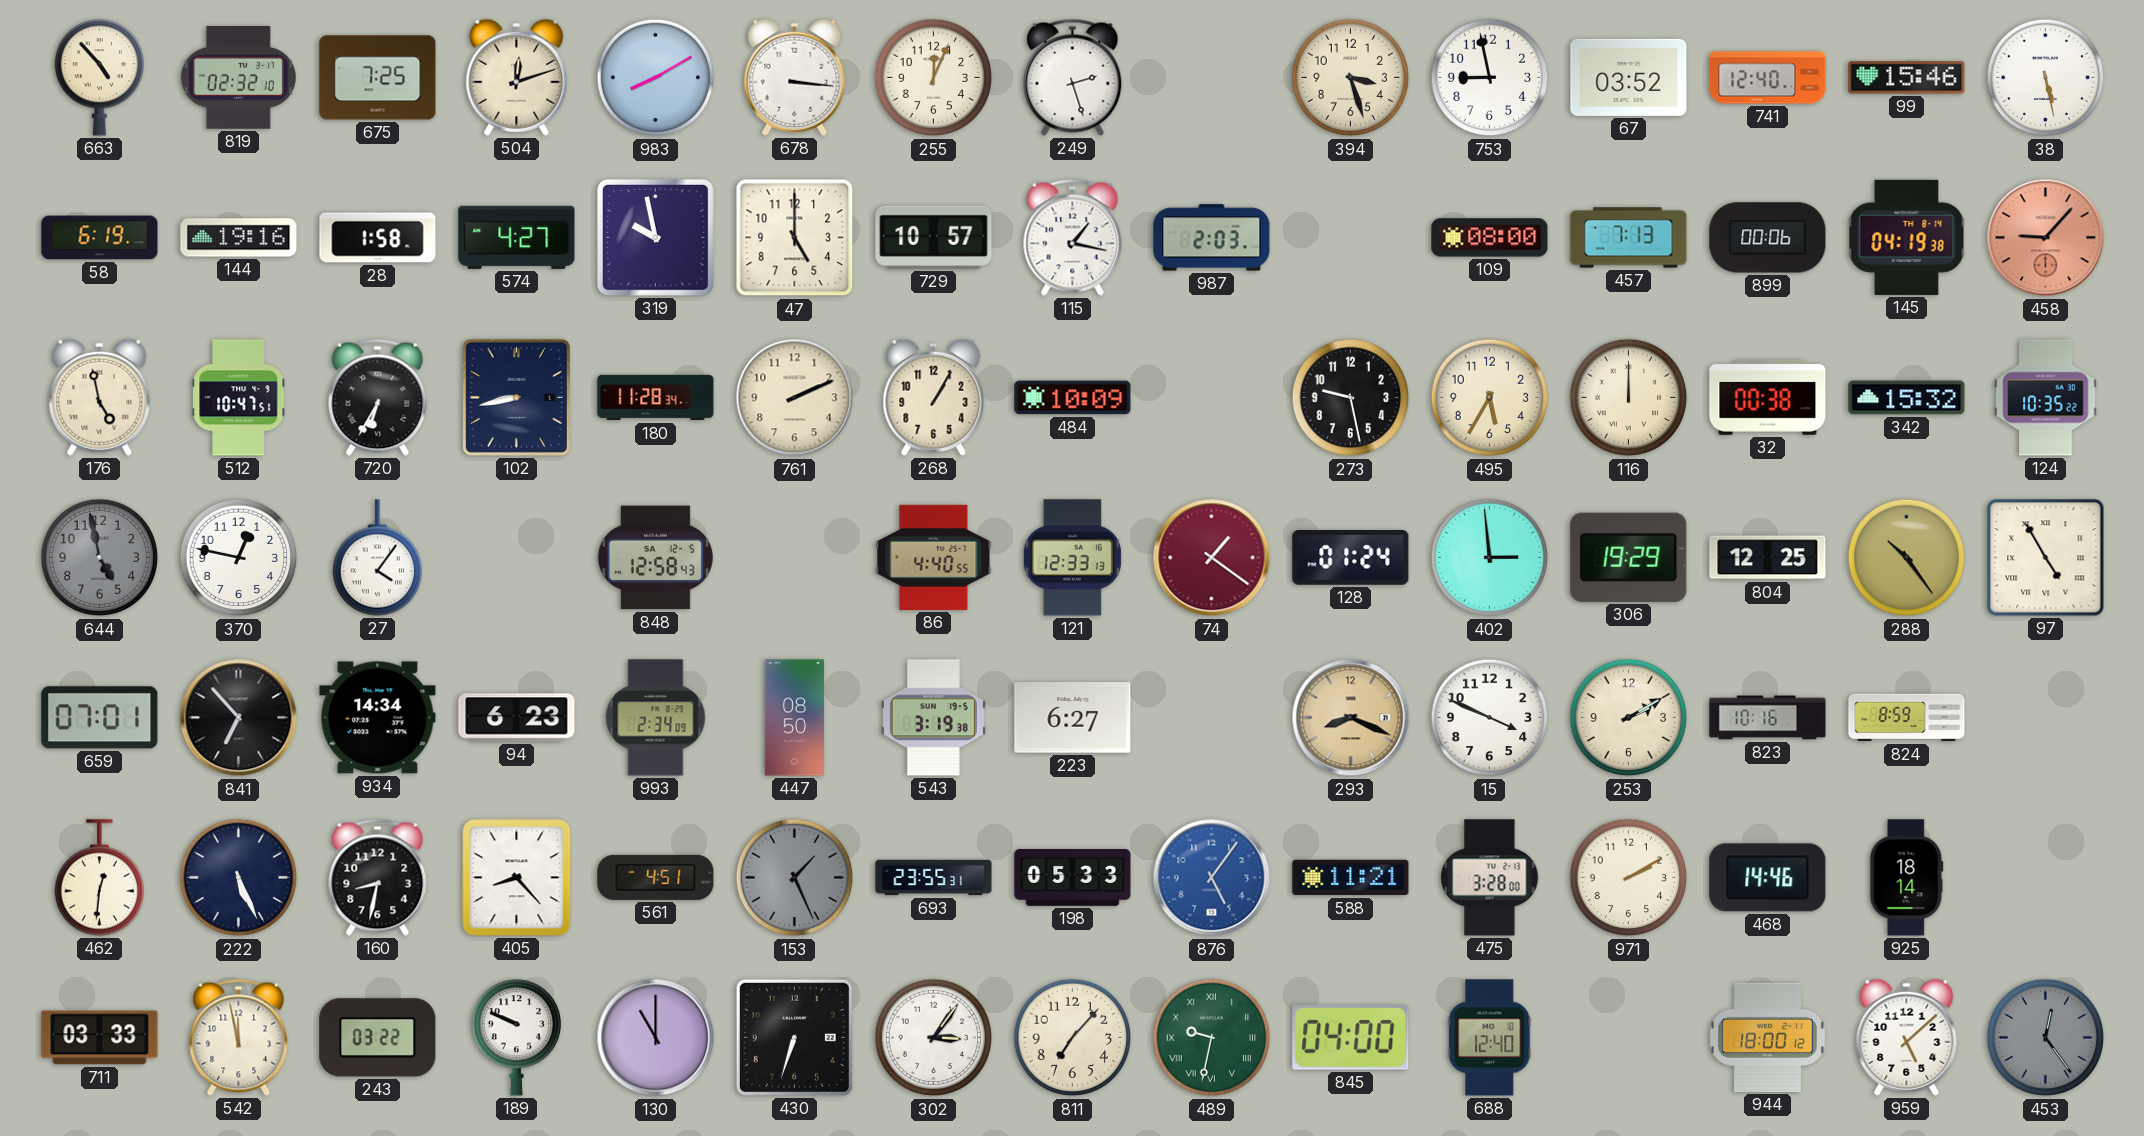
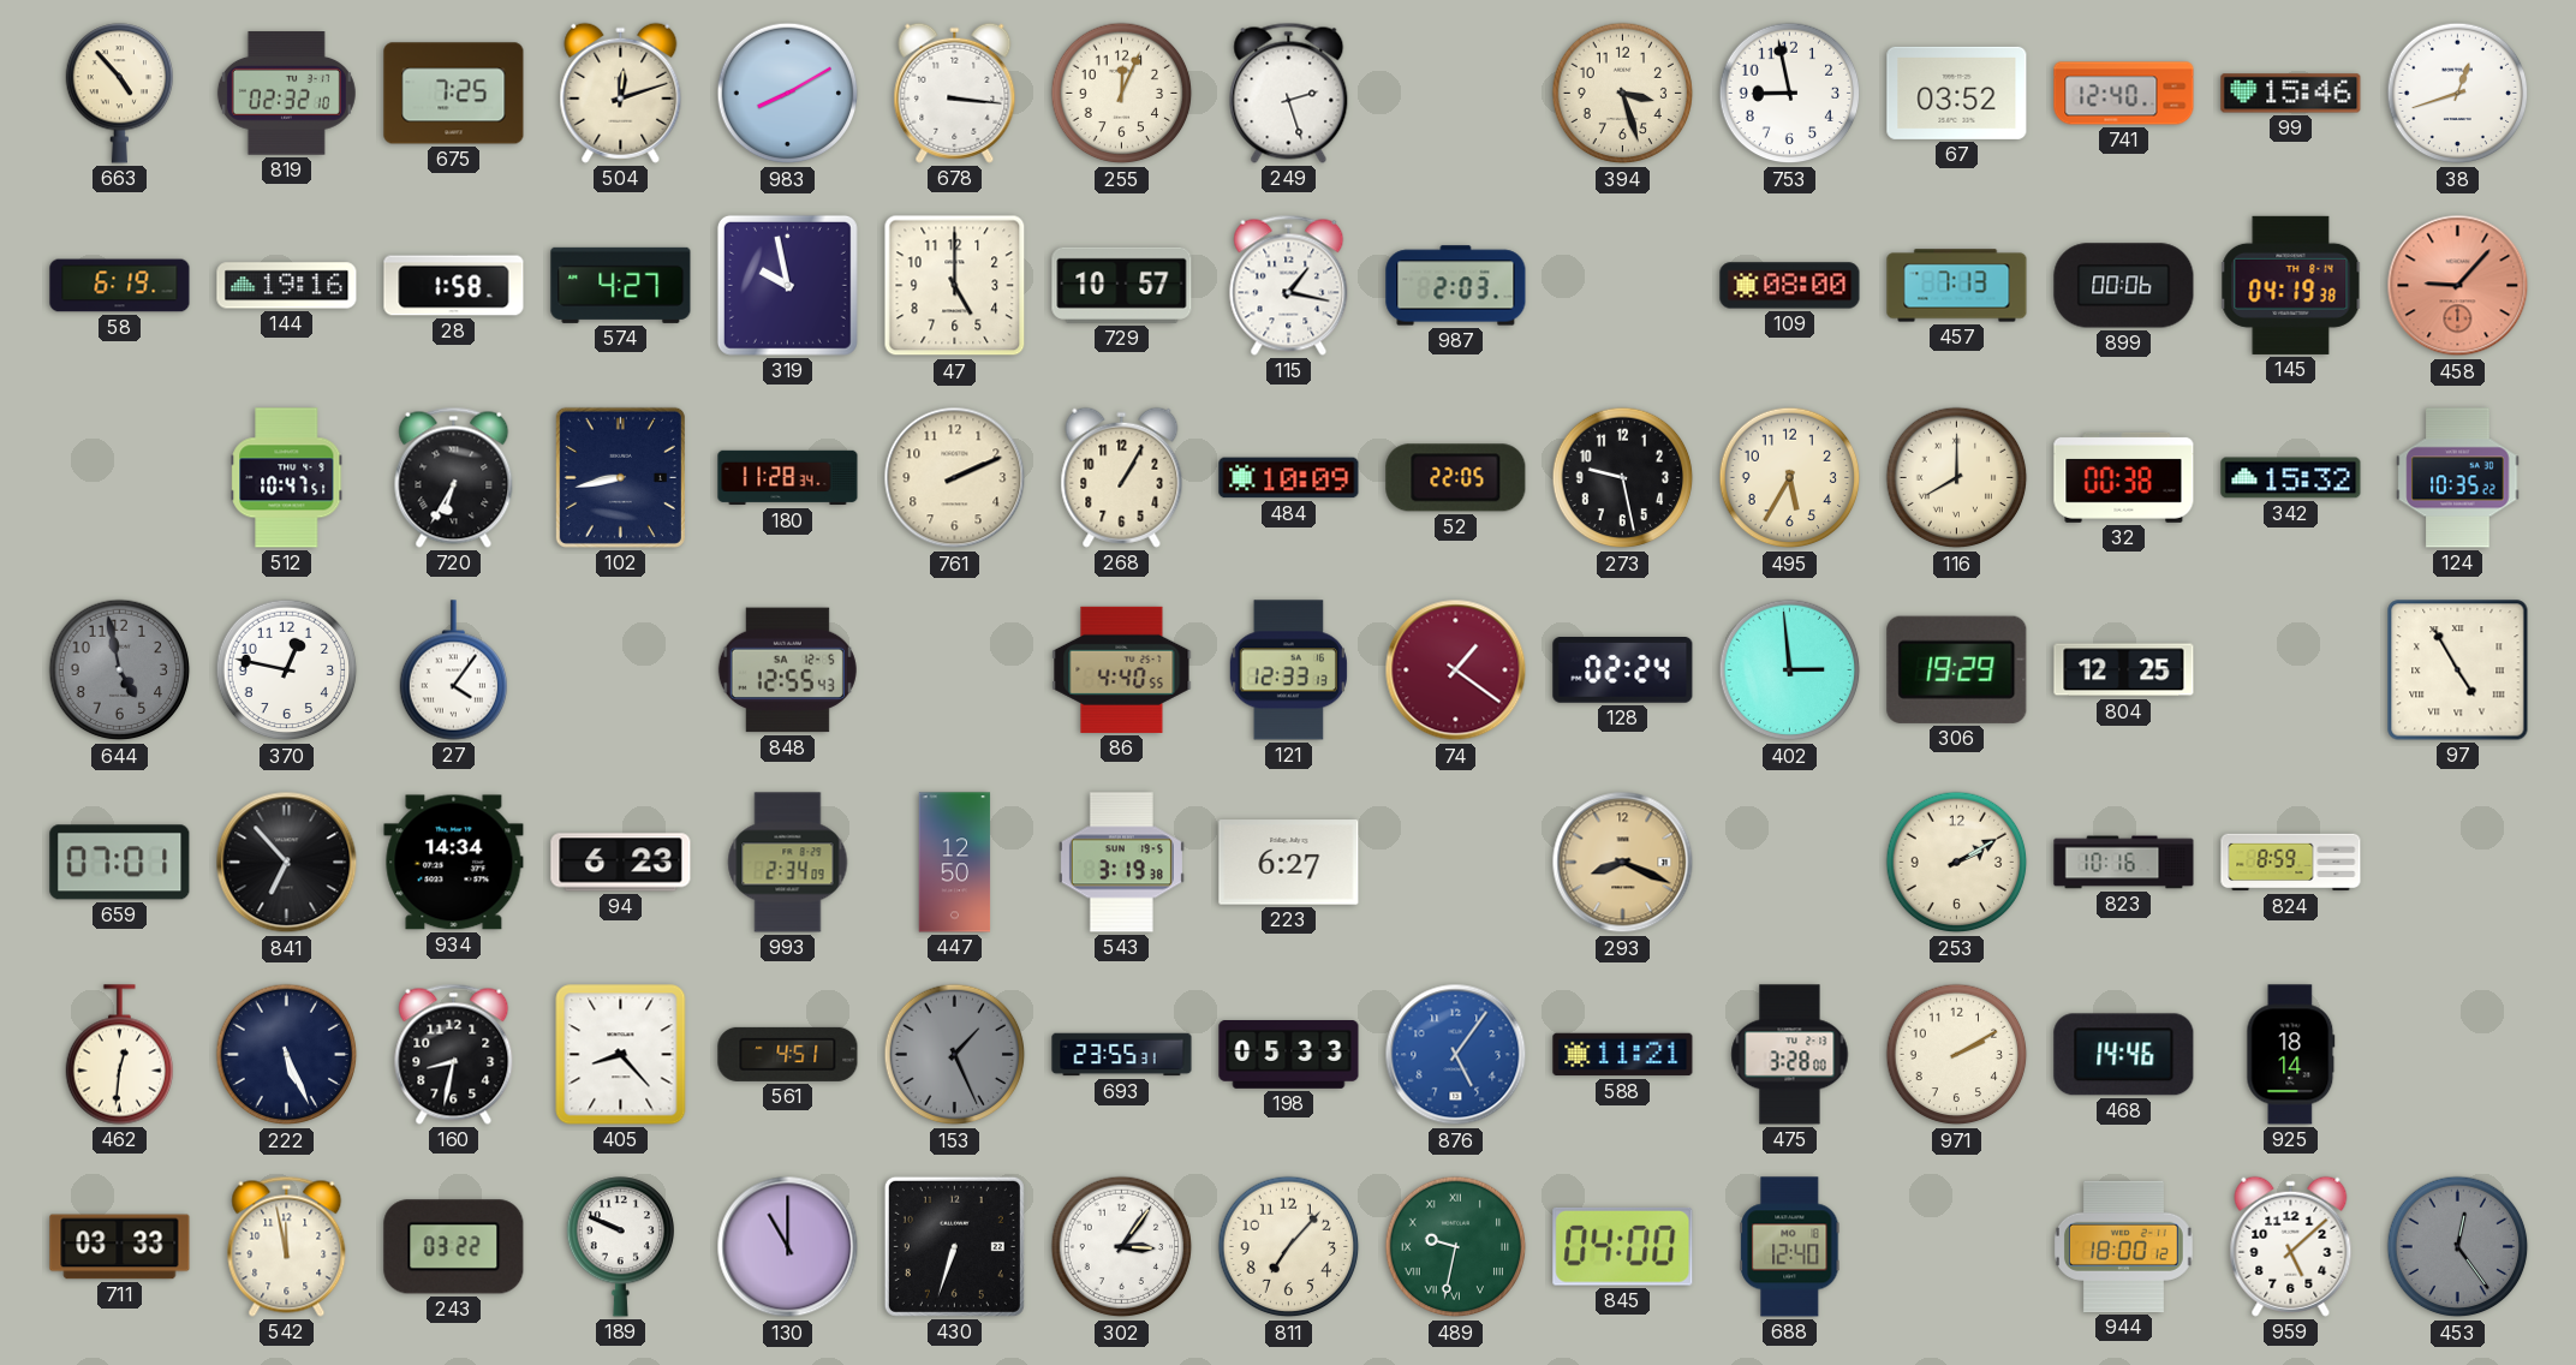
38: 5:28 -> 12:42 (2458, 94)
176: 4:58 -> none (100, 397)
52: none -> 22:05 (1456, 478)
116: 12:00 -> 8:00 (1957, 478)
848: 12:58 -> 12:55 (787, 670)
128: 01:24 -> 02:24 (1623, 670)
288: 10:24 -> none (1907, 558)
447: 08:50 -> 12:50 (955, 863)
15: 3:49 -> none (1490, 718)
